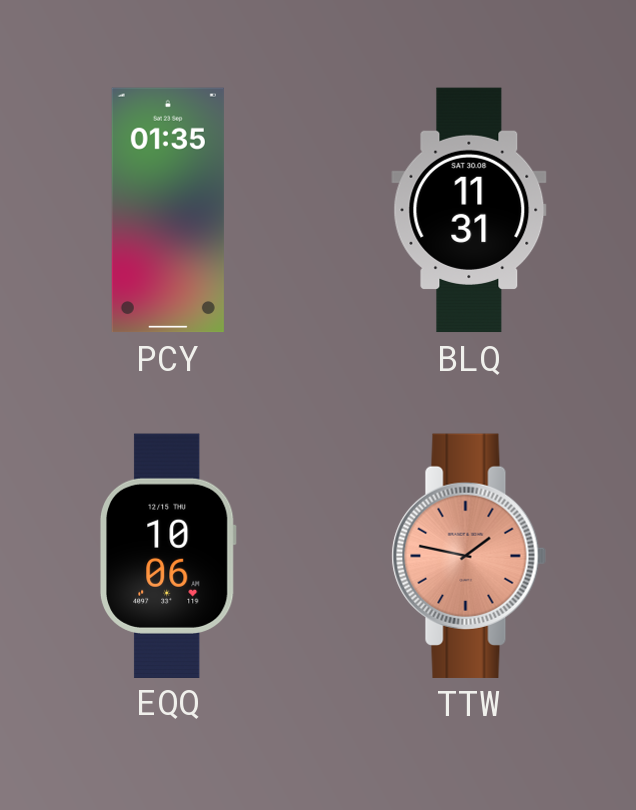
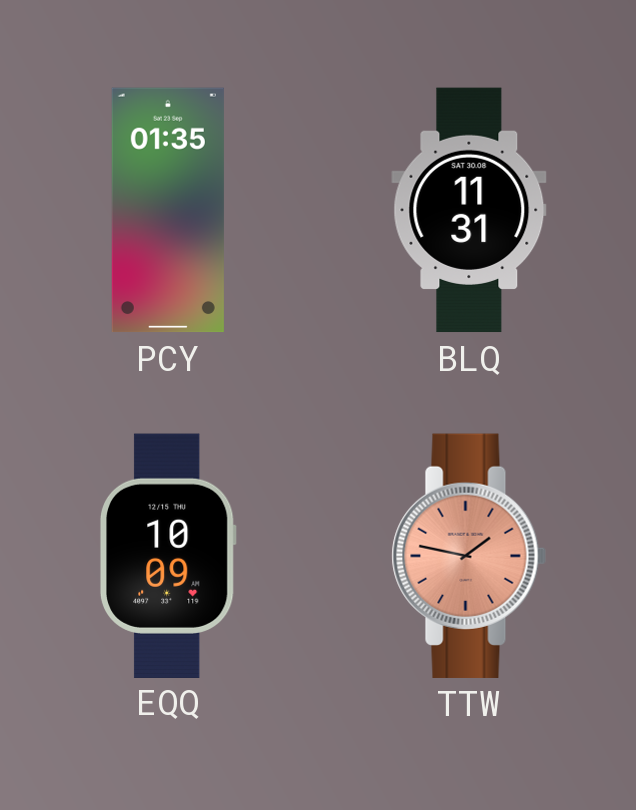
EQQ: 10:06 -> 10:09 (168, 555)
